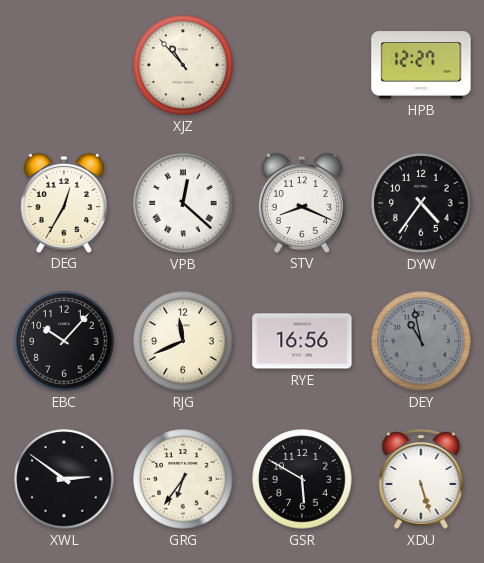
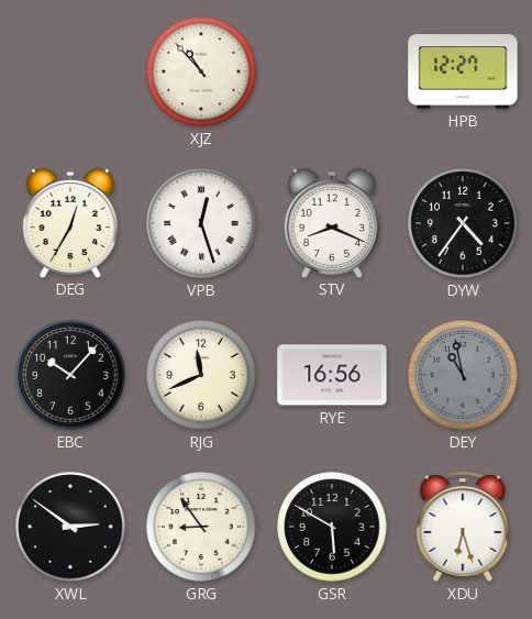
VPB: 12:22 -> 12:27 (201, 223)
GRG: 6:36 -> 8:54 (201, 527)
XDU: 5:27 -> 6:27 (463, 527)
